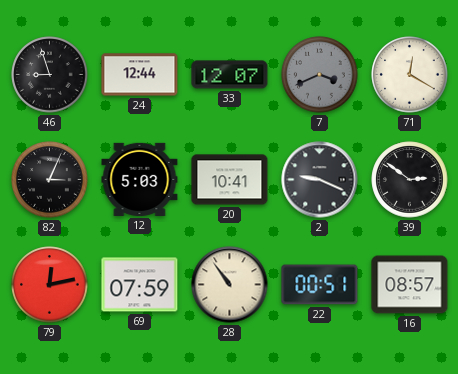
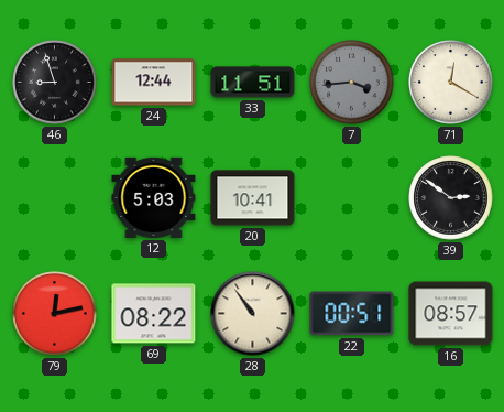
33: 12:07 -> 11:51 (253, 83)
7: 3:41 -> 3:44 (352, 83)
82: 3:04 -> none (50, 180)
2: 9:19 -> none (320, 180)
69: 07:59 -> 08:22 (154, 314)
